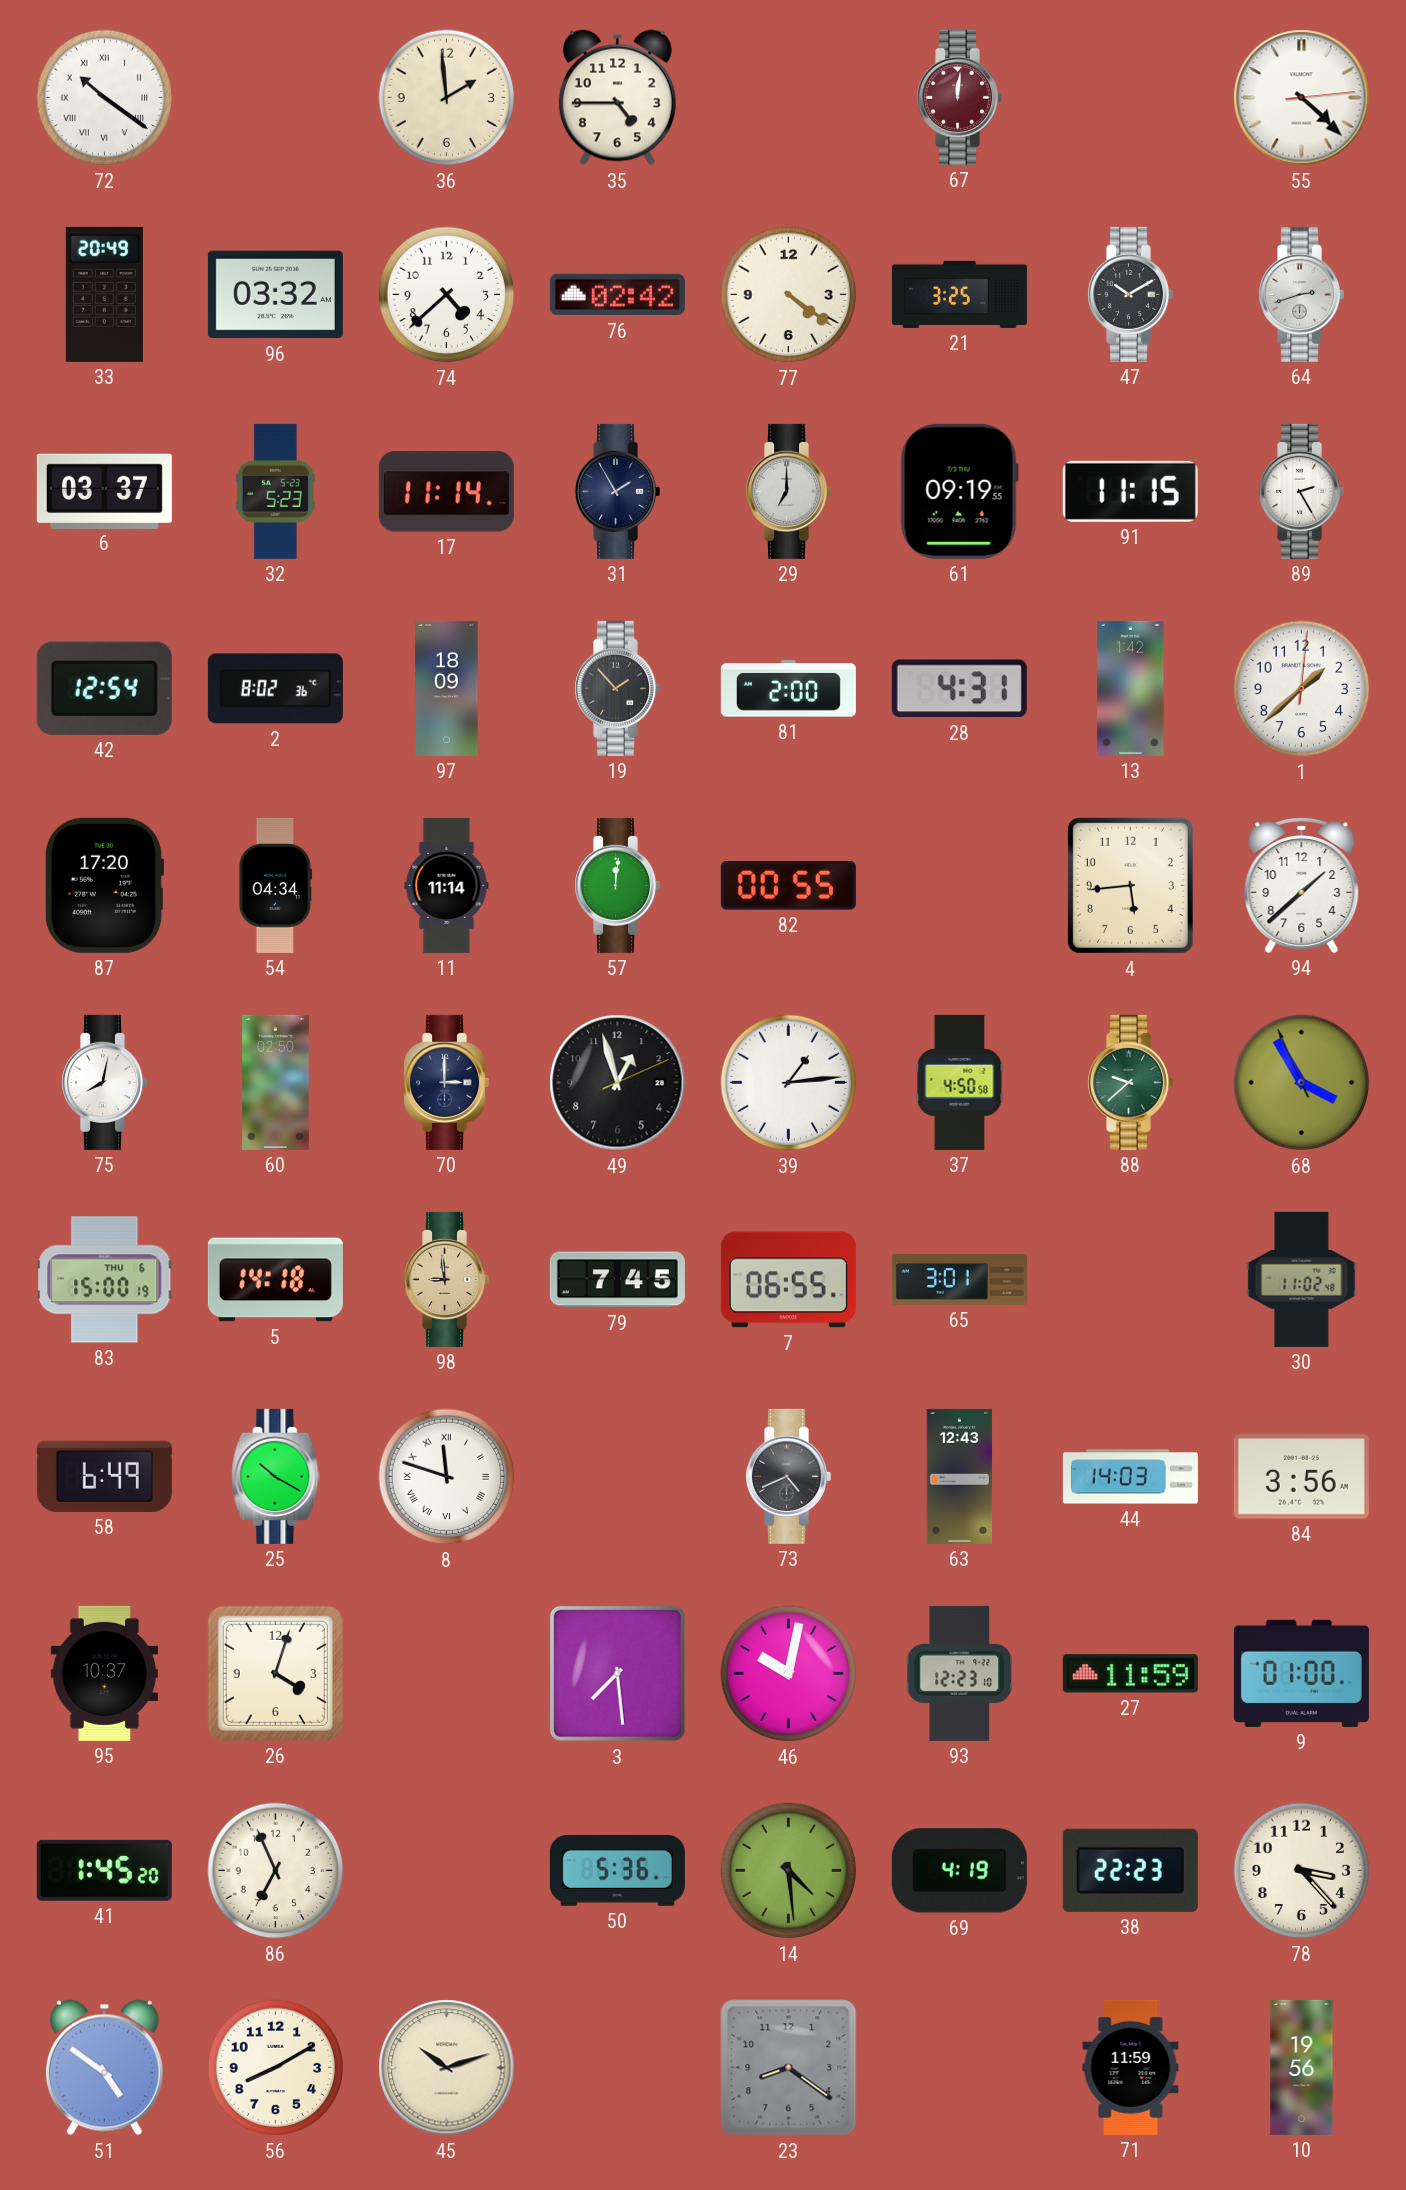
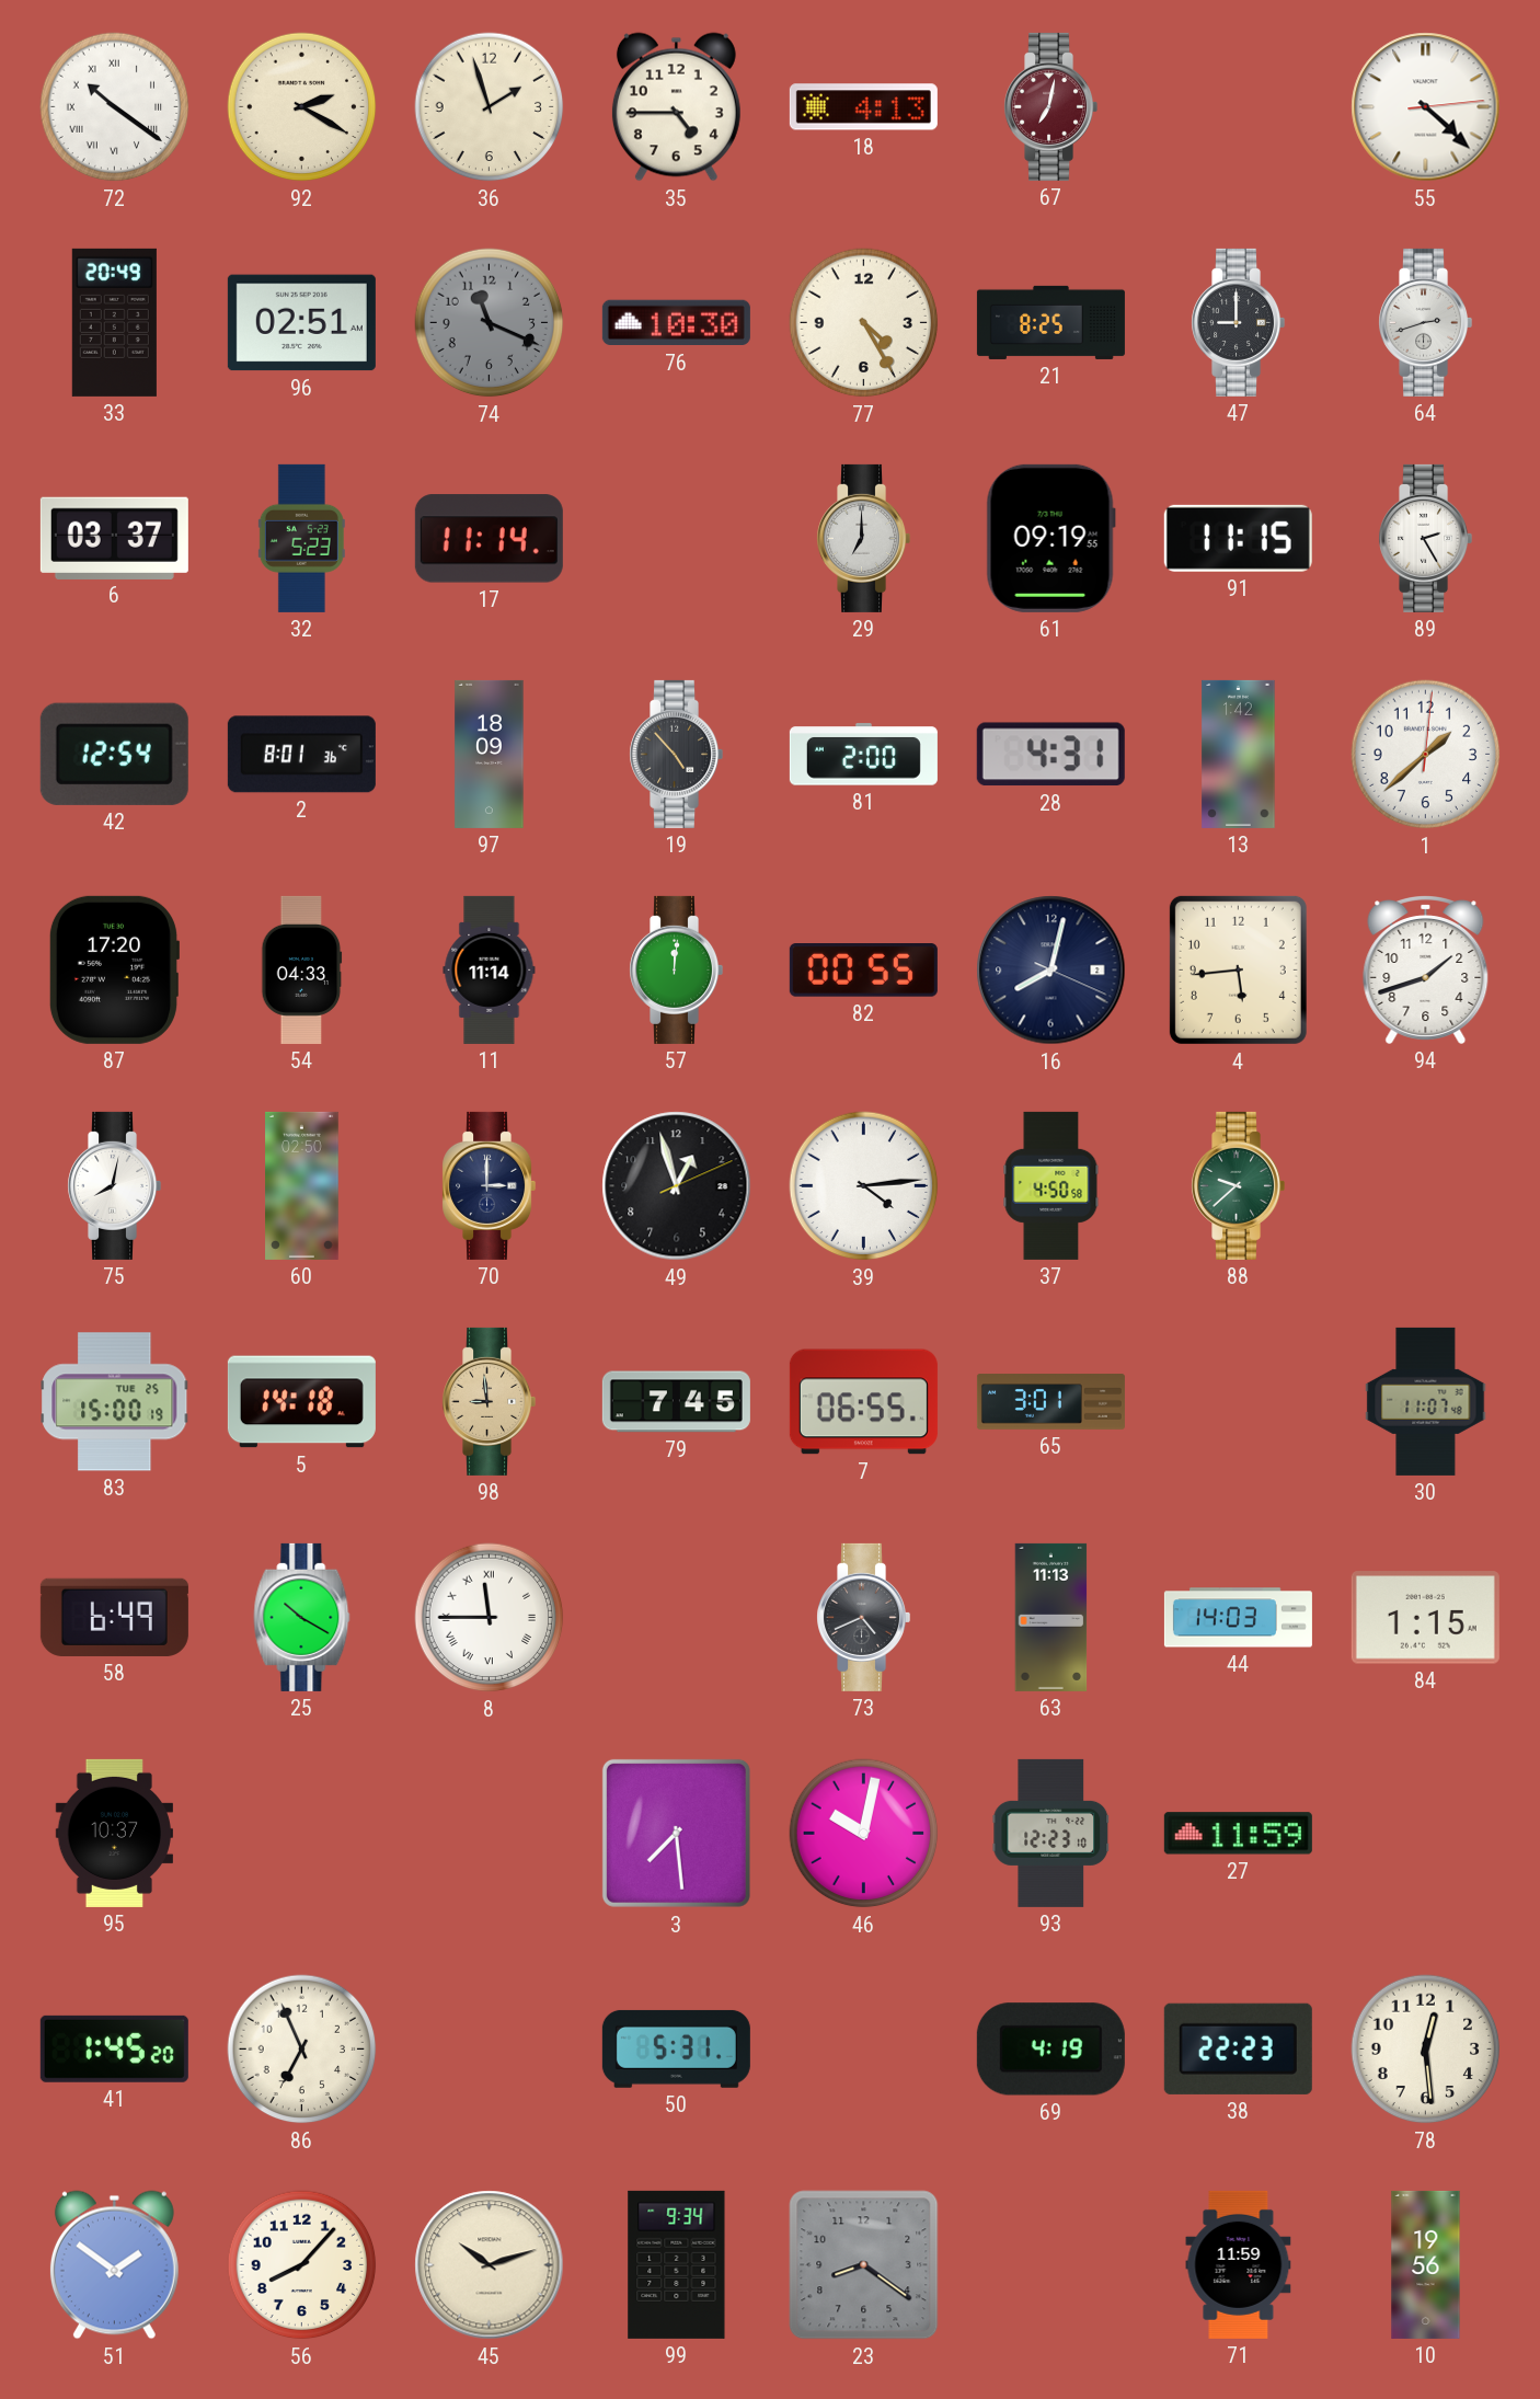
92: none -> 2:20 (302, 107)
36: 1:59 -> 1:57 (490, 107)
18: none -> 4:13 (863, 107)
67: 12:01 -> 7:02 (1051, 106)
96: 03:32 -> 02:51 (301, 323)
74: 4:38 -> 11:19 (490, 323)
74 dial: white -> grey (490, 323)
76: 02:42 -> 10:30 (676, 323)
77: 4:21 -> 4:25 (864, 323)
21: 3:25 -> 8:25 (1050, 322)
47: 10:10 -> 9:00 (1239, 322)
31: 1:55 -> none (618, 491)
2: 8:02 -> 8:01 (301, 755)
19: 1:53 -> 4:53 (677, 754)
54: 04:34 -> 04:33 (302, 969)
16: none -> 8:02 (1051, 971)
94: 1:38 -> 1:42 (1426, 971)
39: 1:14 -> 4:14 (864, 1186)
68: 3:54 -> none (1302, 1083)
83 date: THU 6 -> TUE 25 (115, 1402)
30: 11:02 -> 11:07 (1426, 1401)
8: 11:48 -> 11:45 (490, 1618)
63: 12:43 -> 11:13 (1051, 1617)
84: 3:56 -> 1:15 (1425, 1618)
26: 4:03 -> none (275, 1673)
9: 01:00 -> none (1301, 1673)
50: 5:36 -> 5:31 (676, 2048)
14: 4:29 -> none (789, 1871)
78: 3:23 -> 12:29 (1426, 2050)
51: 4:51 -> 1:51 (114, 2265)
56: 8:10 -> 8:07 (302, 2265)
99: none -> 9:34 (677, 2264)
